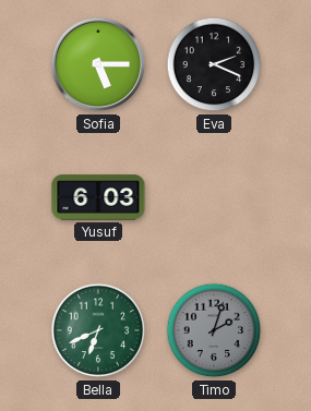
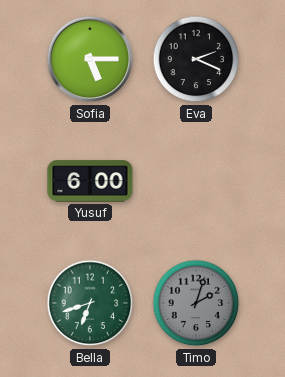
Yusuf: 6:03 -> 6:00 (90, 181)
Bella: 6:41 -> 6:42 (90, 303)
